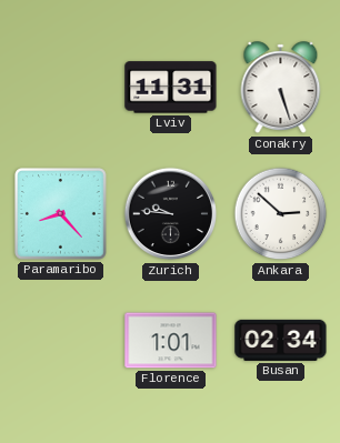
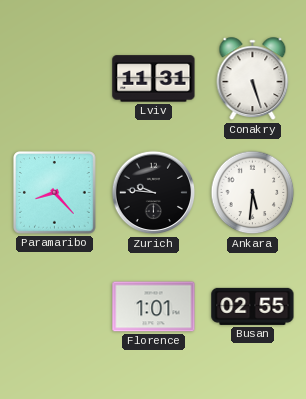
Ankara: 2:52 -> 5:31 (253, 193)
Busan: 02:34 -> 02:55 (253, 306)
